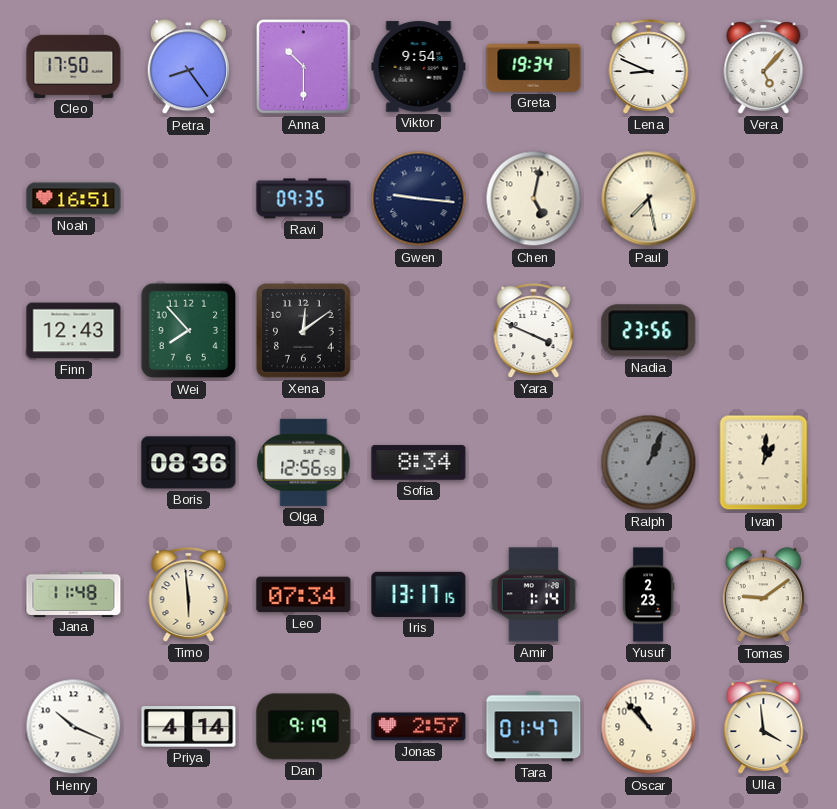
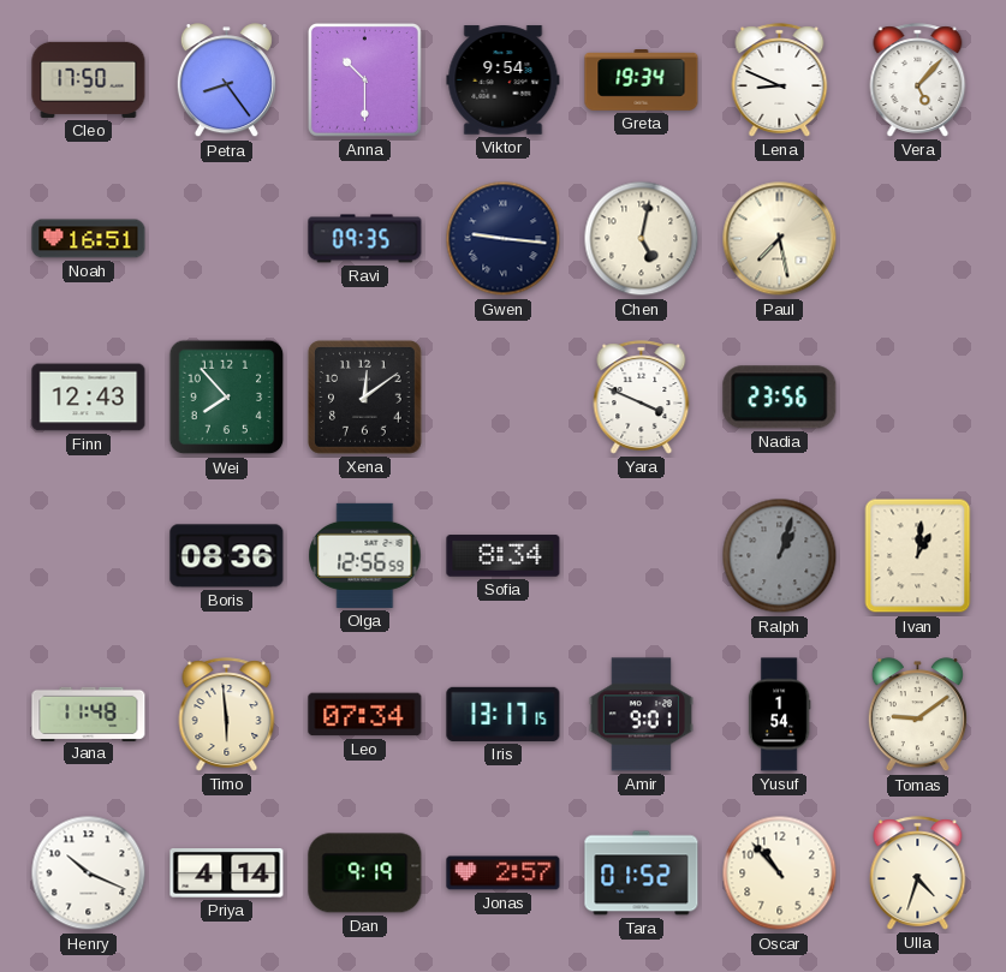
Ralph: 1:04 -> 1:03 (780, 556)
Amir: 1:14 -> 9:01 (641, 715)
Yusuf: 2:23 -> 1:54 (779, 715)
Tara: 01:47 -> 01:52 (642, 873)
Ulla: 3:59 -> 4:33 (918, 873)
